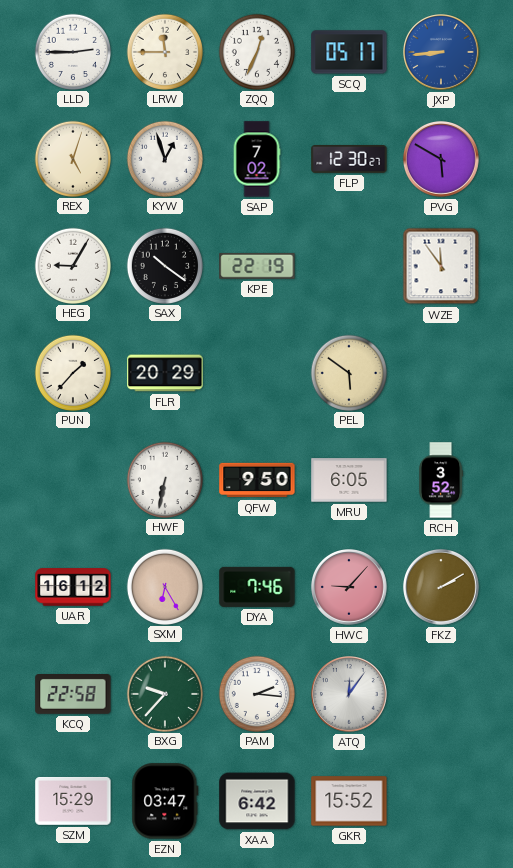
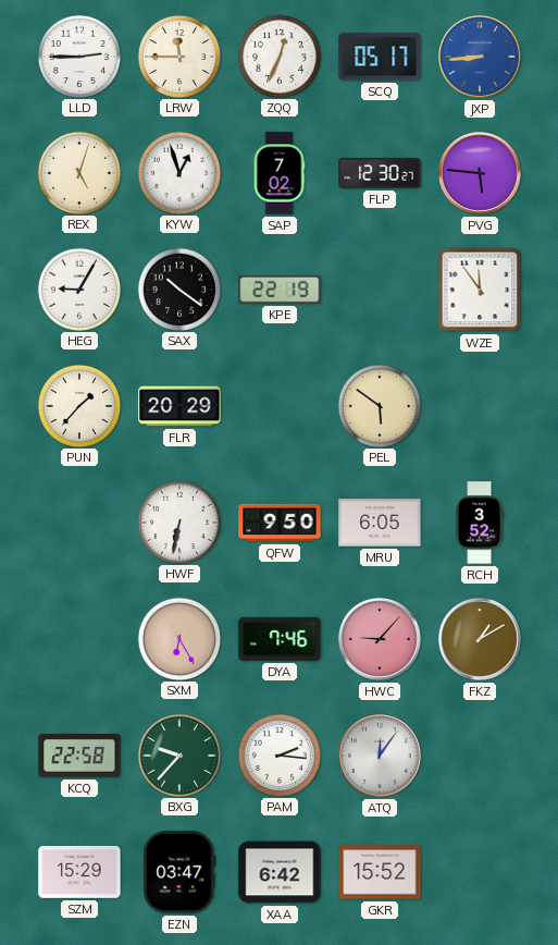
PVG: 5:50 -> 5:46 (481, 174)
UAR: 16:12 -> none (73, 587)
FKZ: 2:10 -> 1:10 (481, 640)
